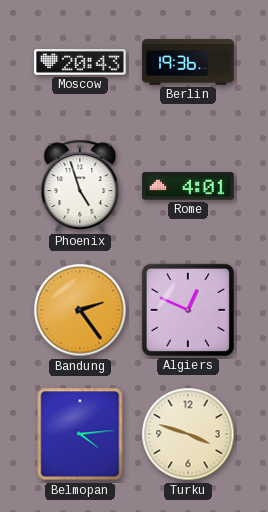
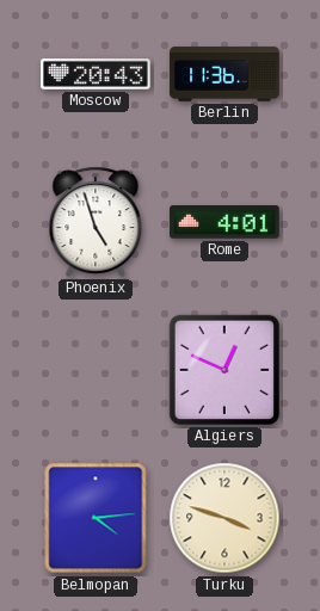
Berlin: 19:36 -> 11:36 (224, 74)
Bandung: 2:24 -> none (80, 310)
